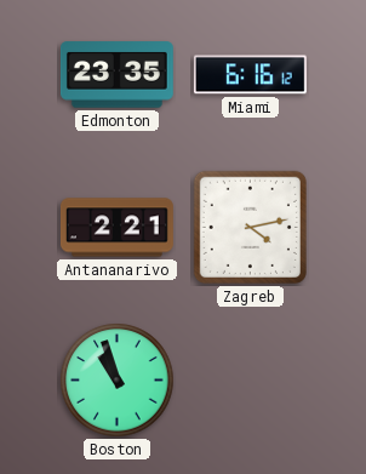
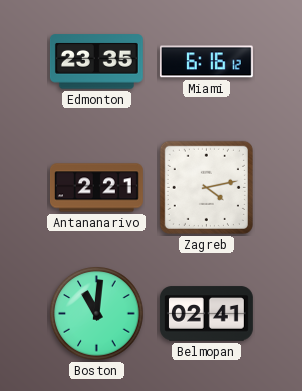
Boston: 10:57 -> 11:01 (97, 314)
Belmopan: none -> 02:41 (206, 314)
